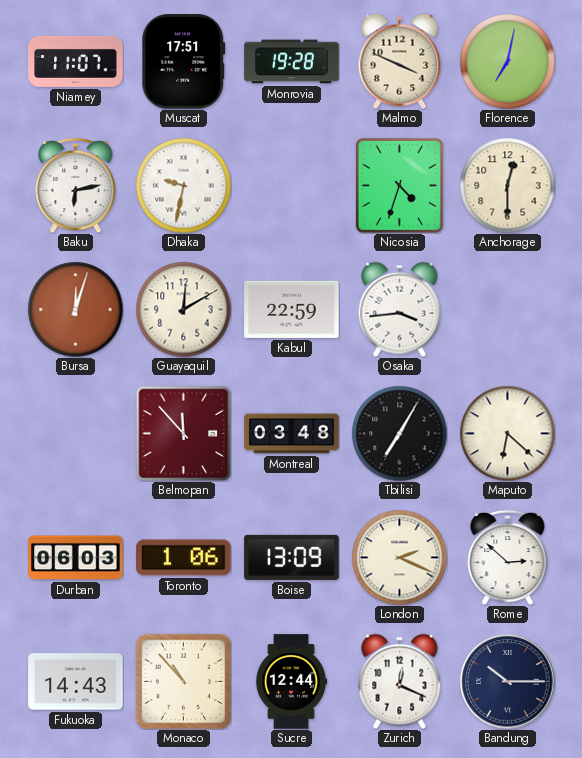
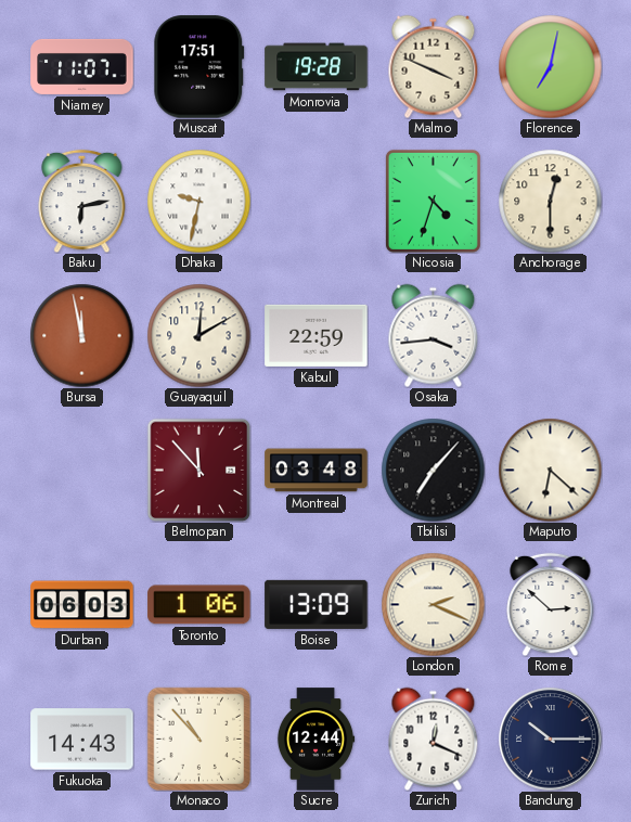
Bursa: 12:03 -> 11:58 (81, 335)
Tbilisi: 7:05 -> 7:07 (433, 470)
